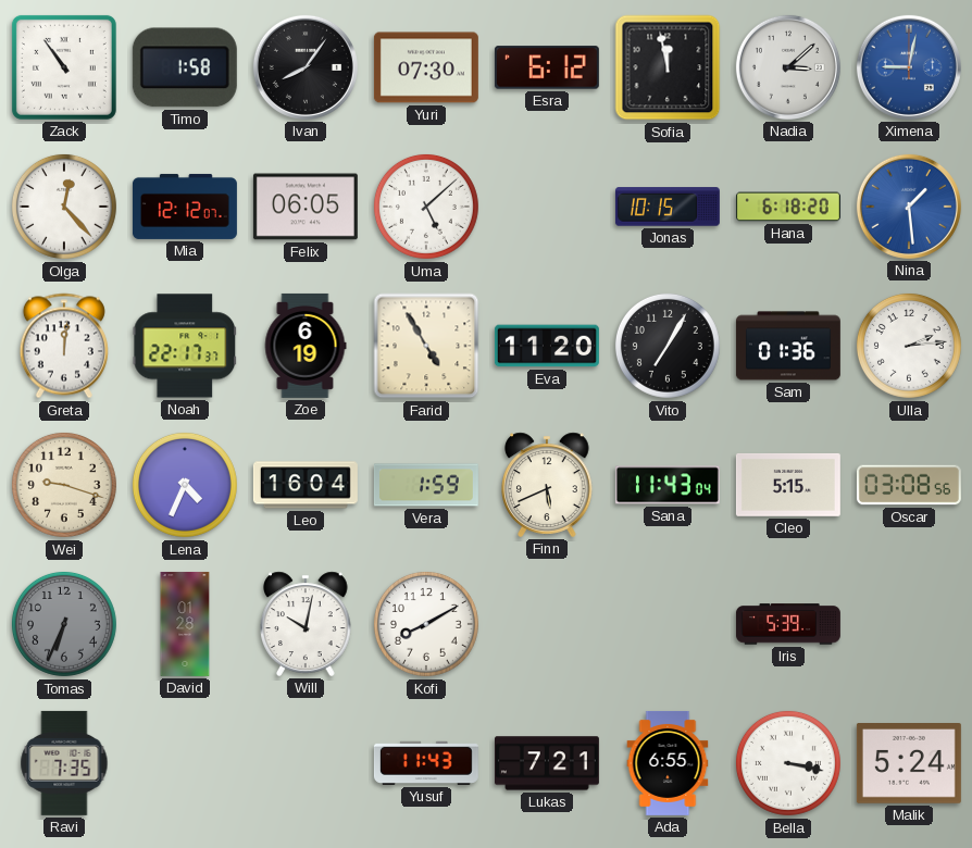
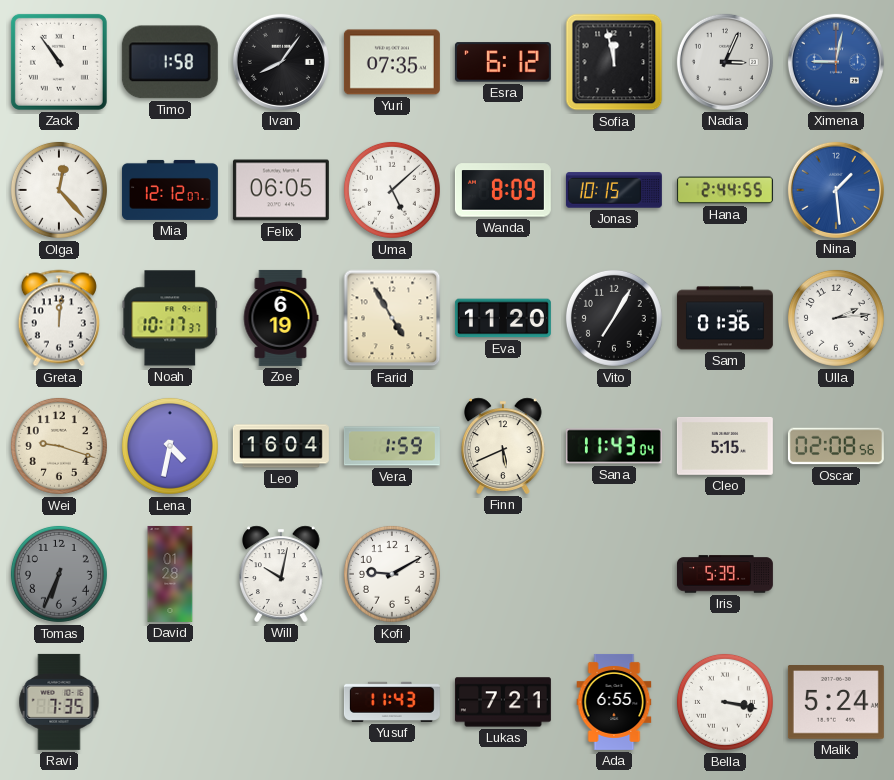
Yuri: 07:30 -> 07:35 (392, 62)
Nadia: 3:08 -> 3:04 (725, 62)
Wanda: none -> 8:09 (503, 190)
Hana: 6:18 -> 2:44 (725, 190)
Noah: 22:17 -> 10:17 (170, 318)
Lena: 4:34 -> 4:32 (170, 446)
Oscar: 03:08 -> 02:08 (836, 446)
Kofi: 8:10 -> 9:10 (392, 574)
